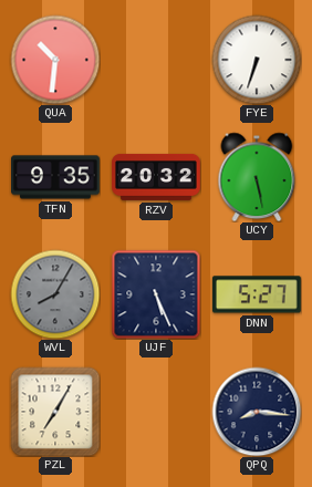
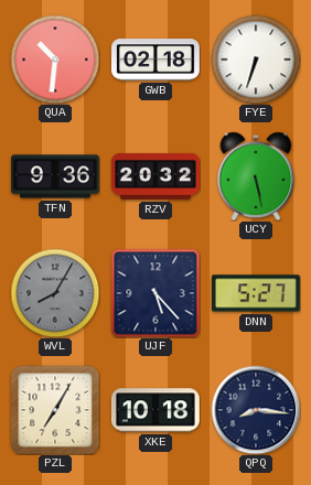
GWB: none -> 02:18 (157, 60)
TFN: 9:35 -> 9:36 (56, 176)
UJF: 5:26 -> 5:23 (155, 293)
XKE: none -> 10:18 (155, 410)
